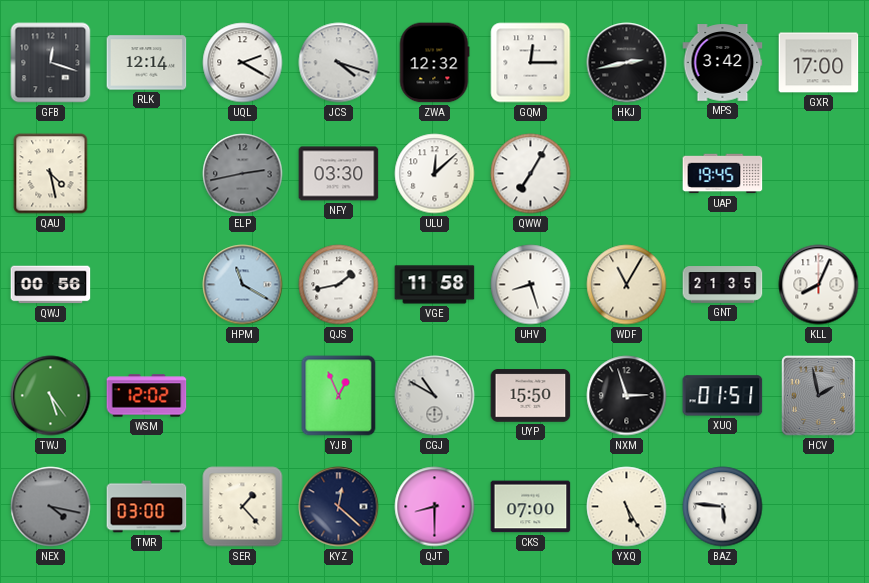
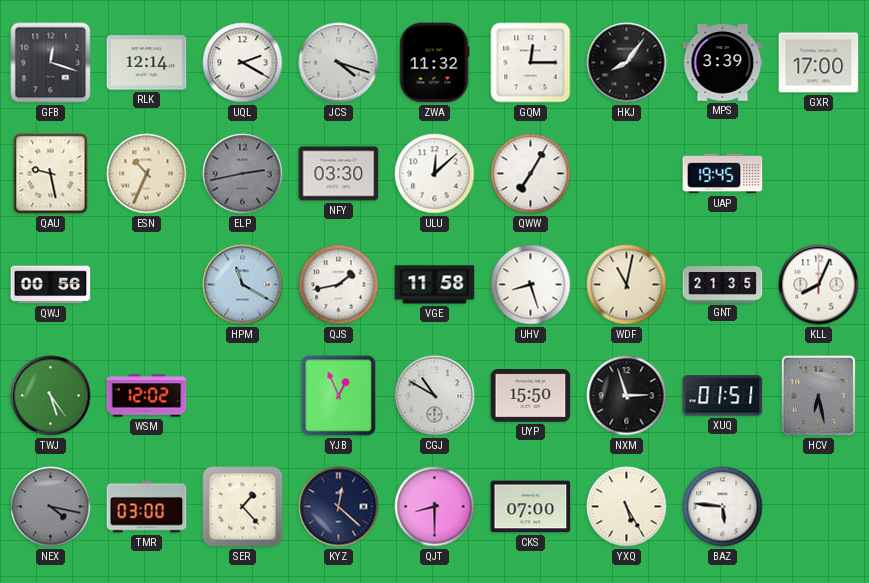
ZWA: 12:32 -> 11:32 (434, 63)
HKJ: 2:43 -> 8:06 (627, 63)
MPS: 3:42 -> 3:39 (723, 63)
QAU: 4:28 -> 9:28 (51, 174)
ESN: none -> 10:34 (147, 174)
WDF: 11:05 -> 11:02 (627, 285)
HCV: 1:58 -> 6:28 (819, 396)
